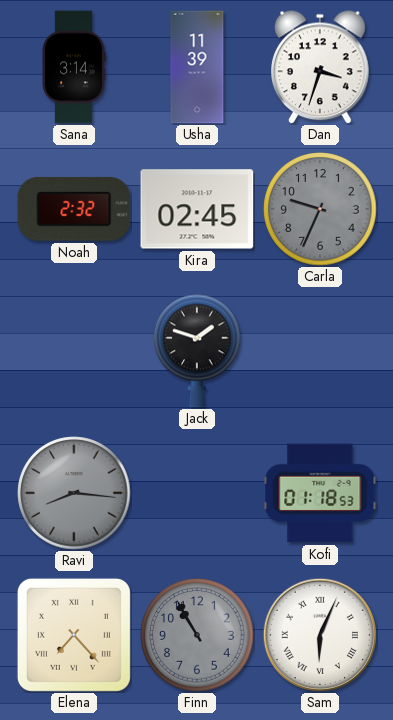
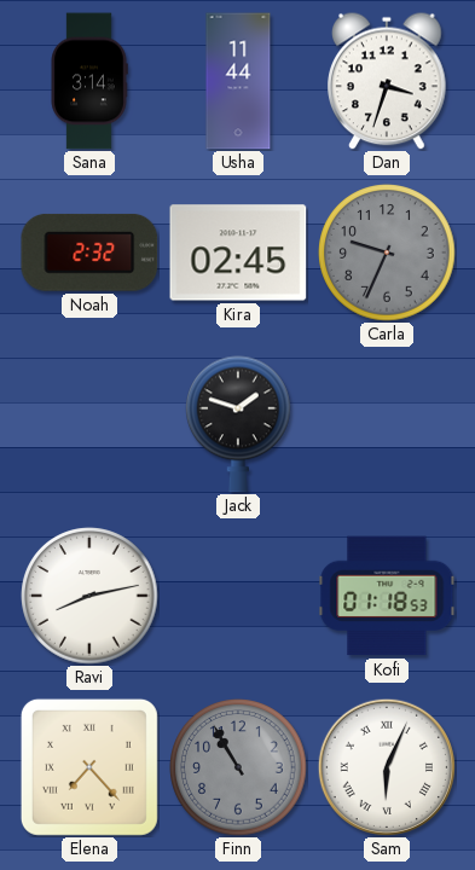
Usha: 11:39 -> 11:44 (238, 81)
Ravi: 8:16 -> 8:13 (89, 596)
Ravi dial: grey -> white (89, 596)
